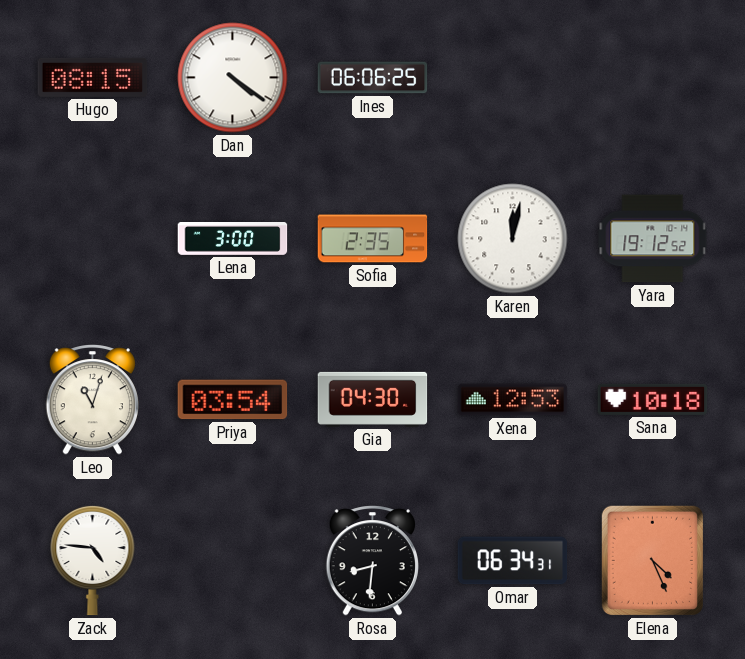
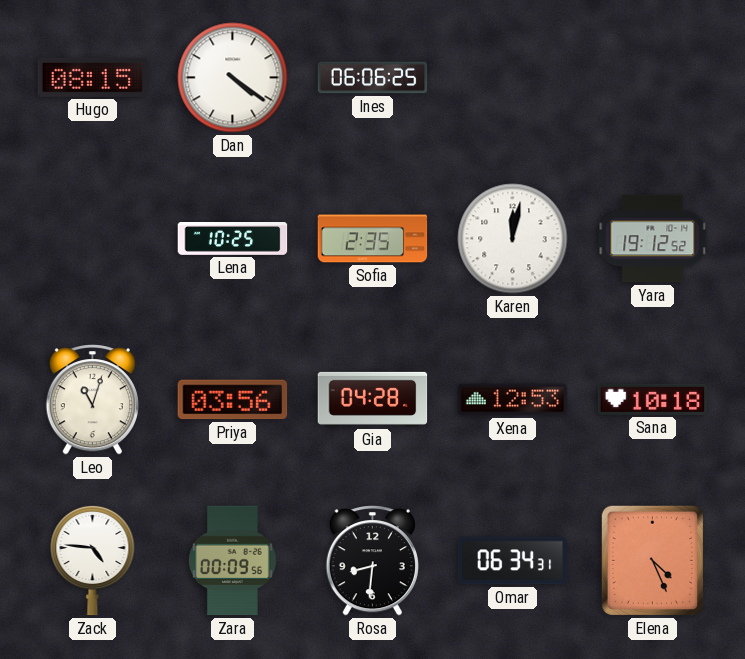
Lena: 3:00 -> 10:25 (233, 239)
Priya: 03:54 -> 03:56 (233, 400)
Gia: 04:30 -> 04:28 (373, 399)
Zara: none -> 00:09 (232, 561)
